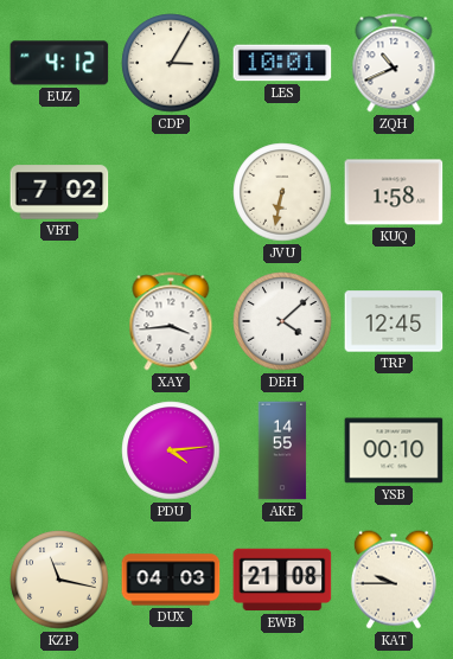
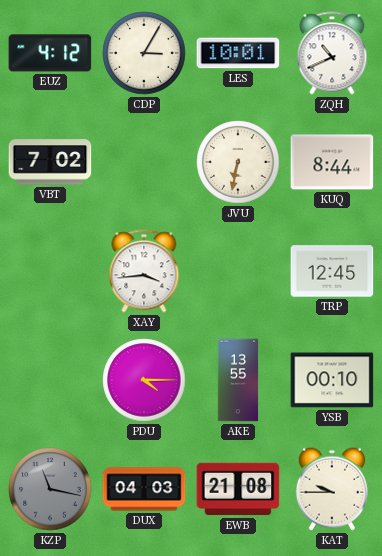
KUQ: 1:58 -> 8:44 (332, 162)
DEH: 4:08 -> none (282, 321)
PDU: 4:14 -> 4:15 (144, 380)
AKE: 14:55 -> 13:55 (238, 380)
KZP dial: cream -> grey (50, 489)
